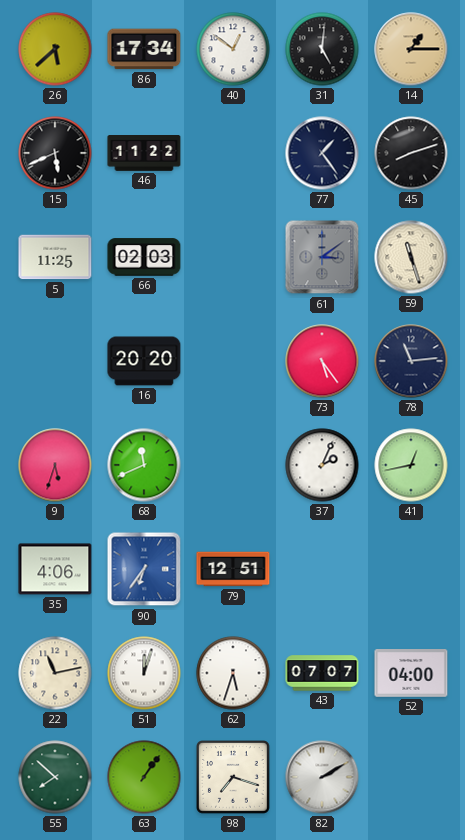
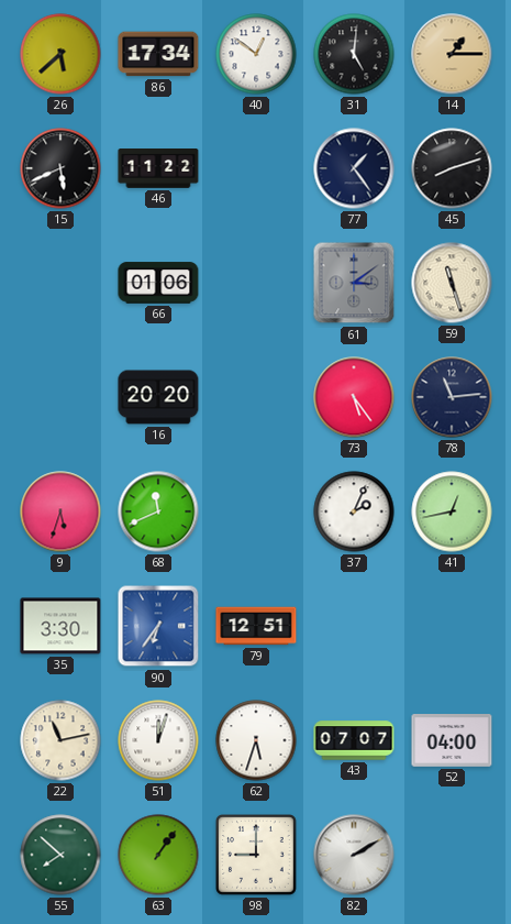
5: 11:25 -> none (55, 257)
66: 02:03 -> 01:06 (158, 283)
35: 4:06 -> 3:30 (60, 626)
98: 7:18 -> 9:00 (257, 856)
